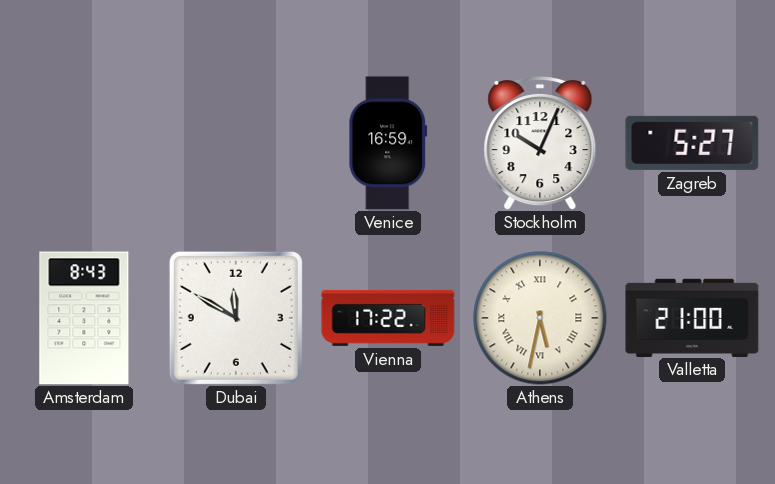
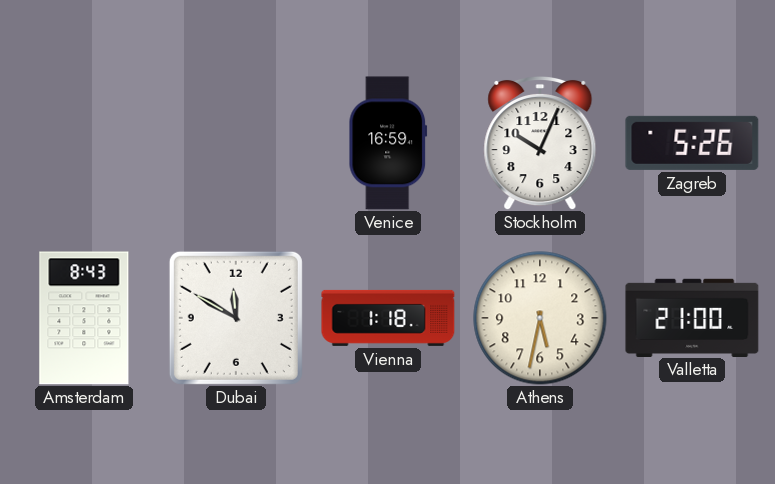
Zagreb: 5:27 -> 5:26 (692, 143)
Vienna: 17:22 -> 1:18 (388, 318)
Athens numerals: Roman -> Arabic (540, 318)
